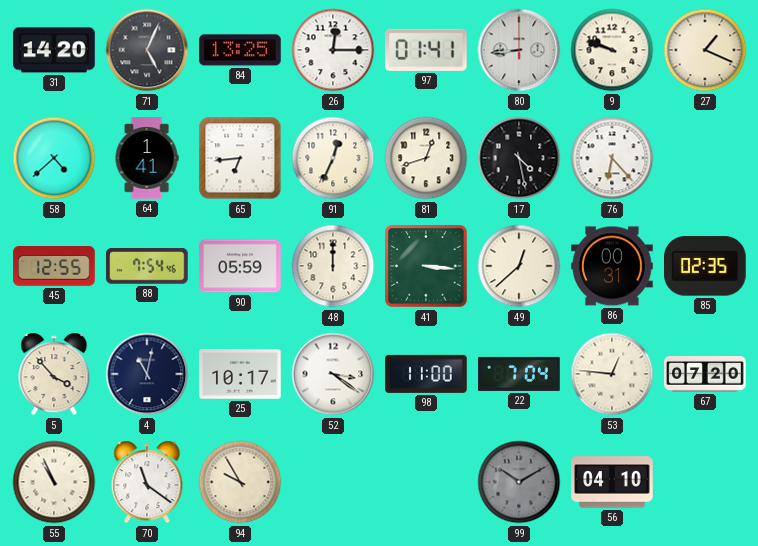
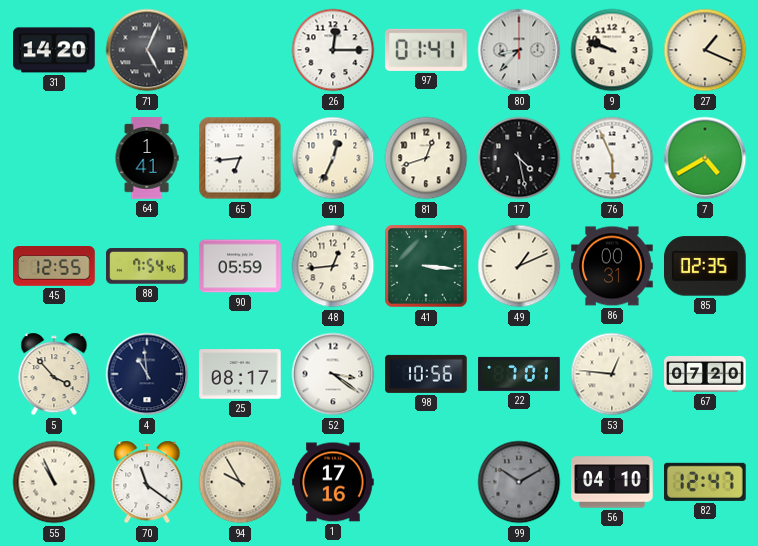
84: 13:25 -> none (240, 50)
80: 8:44 -> 8:37 (519, 50)
58: 4:38 -> none (54, 158)
76: 6:23 -> 5:56 (612, 158)
7: none -> 4:40 (705, 158)
48: 12:00 -> 12:44 (333, 266)
49: 12:38 -> 1:11 (519, 266)
4: 11:02 -> 10:59 (147, 374)
25: 10:17 -> 08:17 (240, 374)
98: 11:00 -> 10:56 (426, 374)
22: 7:04 -> 7:01 (519, 374)
1: none -> 17:16 (333, 482)
82: none -> 12:47 (706, 482)
